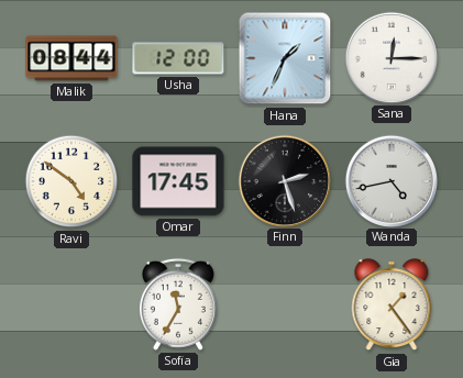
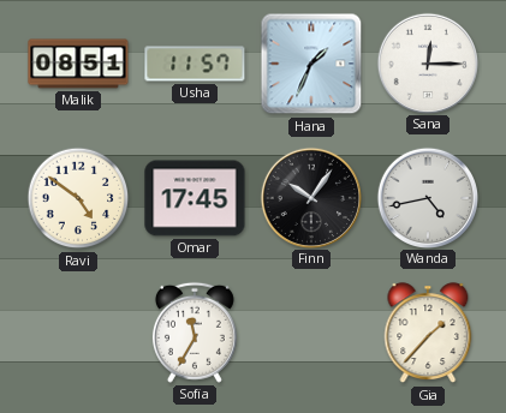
Malik: 08:44 -> 08:51 (78, 64)
Usha: 12:00 -> 11:57 (195, 64)
Finn: 2:27 -> 10:06 (310, 197)
Gia: 1:24 -> 1:37 (428, 334)
